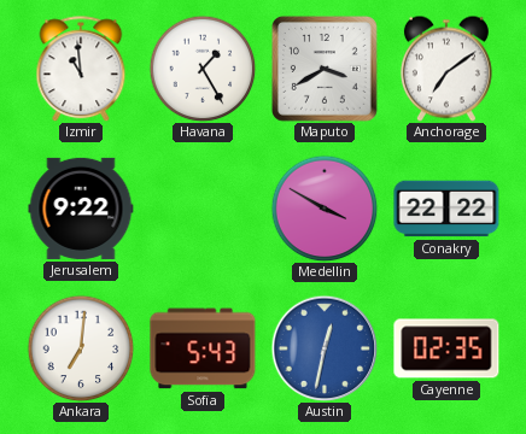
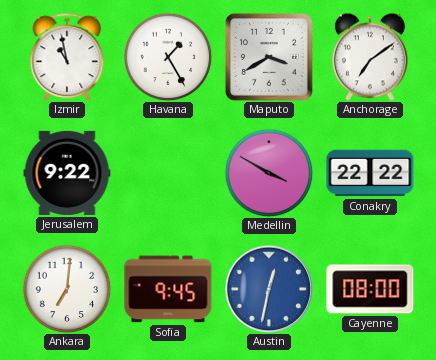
Izmir: 10:59 -> 10:58 (67, 57)
Sofia: 5:43 -> 9:45 (168, 289)
Cayenne: 02:35 -> 08:00 (370, 289)
